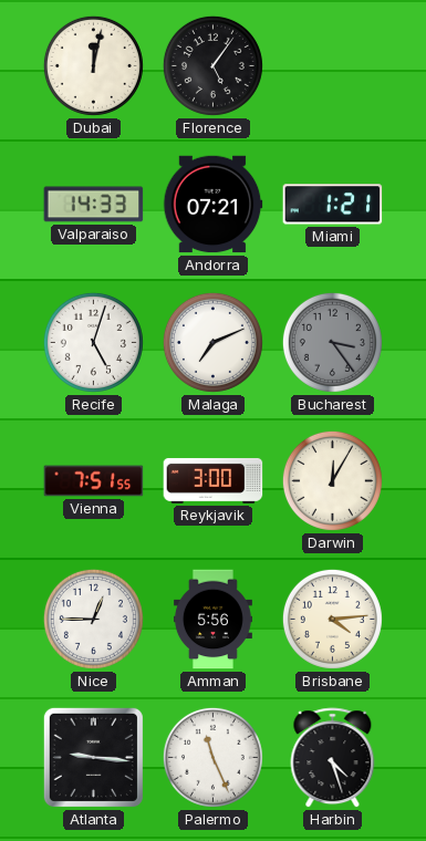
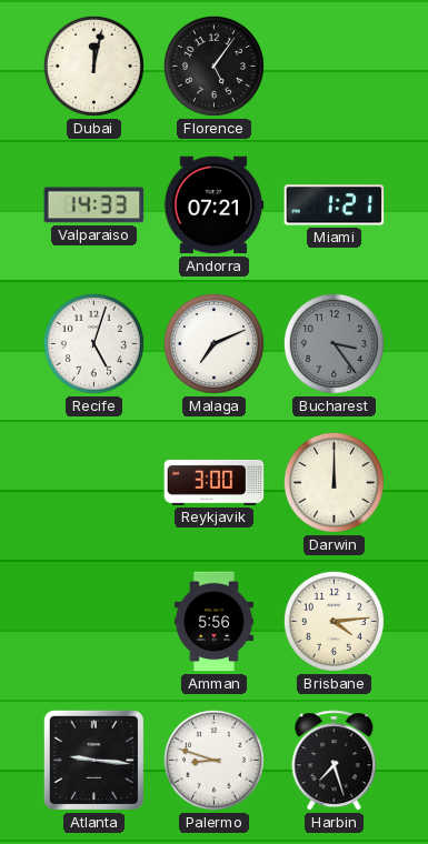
Vienna: 7:51 -> none (94, 481)
Darwin: 12:05 -> 12:00 (334, 482)
Nice: 12:45 -> none (93, 619)
Palermo: 11:26 -> 8:48 (213, 760)
Harbin: 4:27 -> 7:27 (335, 761)
